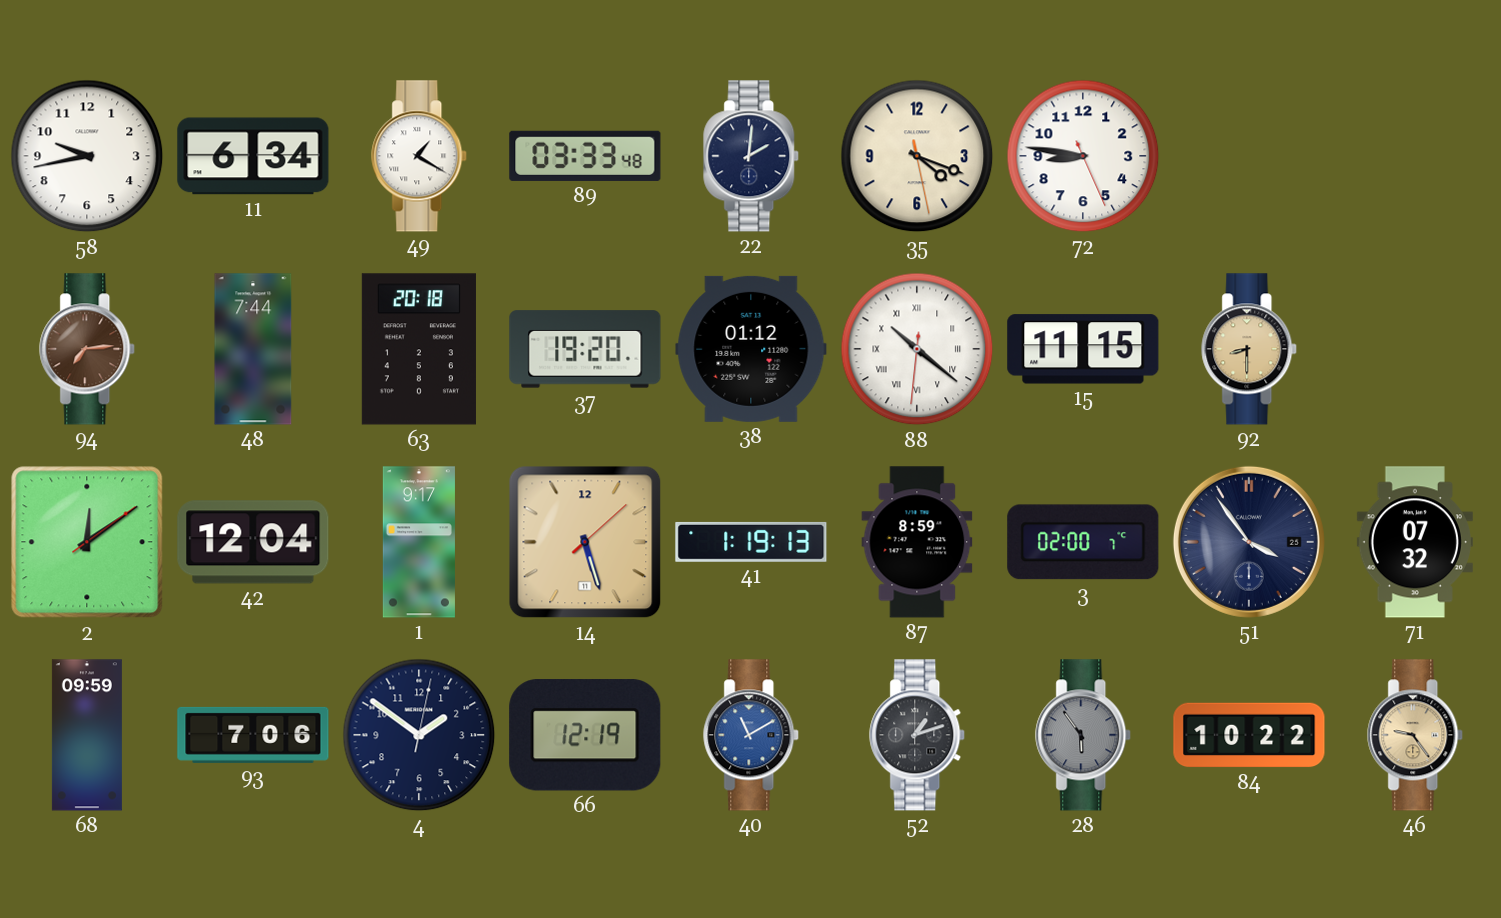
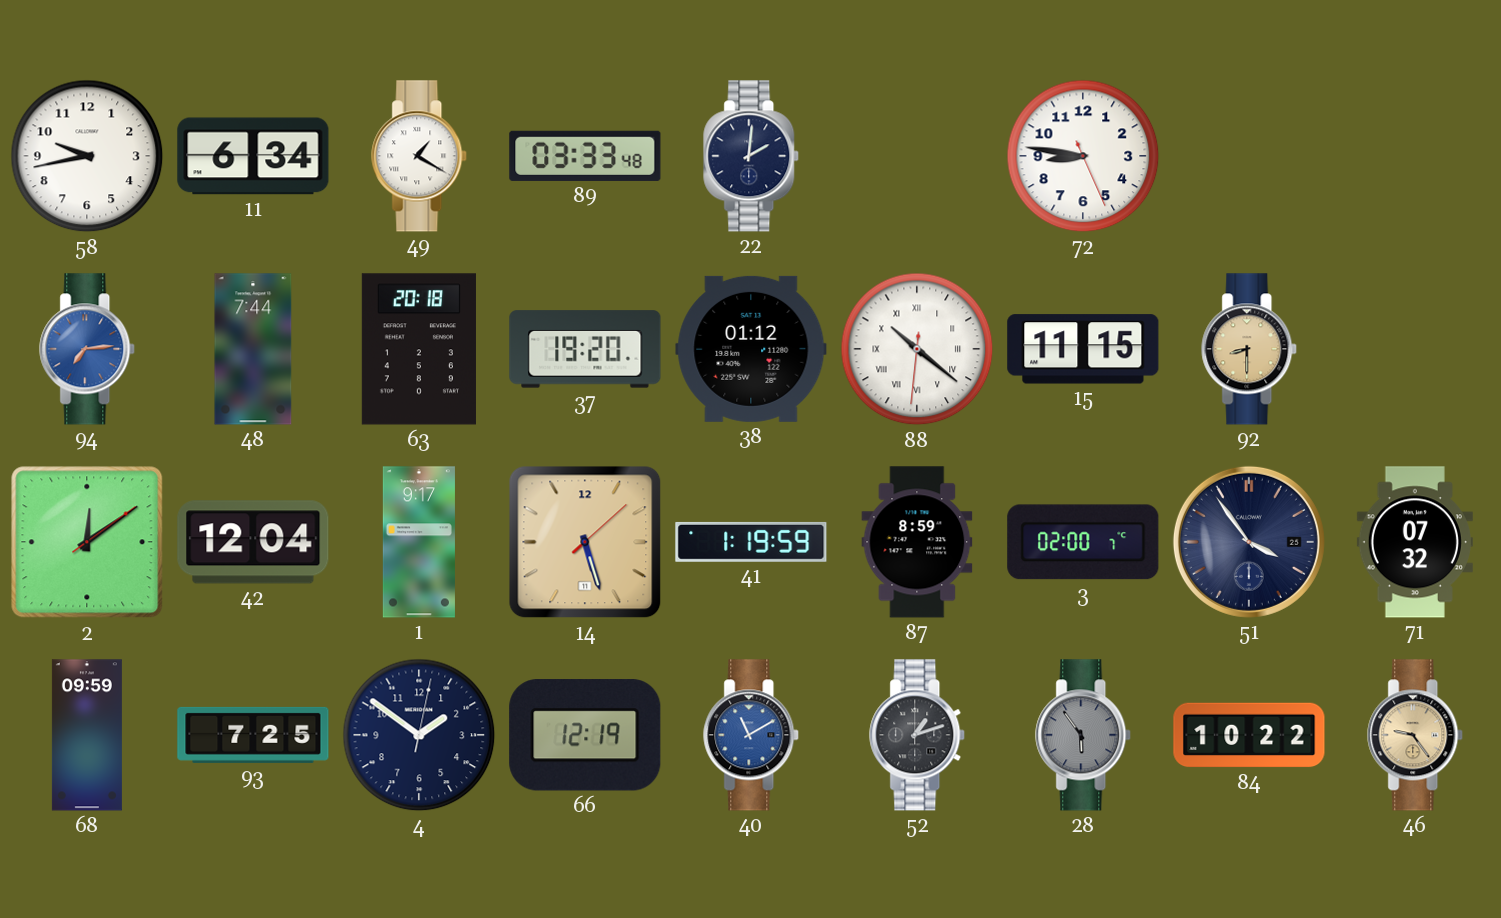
35: 4:18 -> none (917, 156)
94 dial: brown -> blue (88, 349)
41: 1:19:13 -> 1:19:59 (751, 542)
93: 7:06 -> 7:25 (253, 735)
